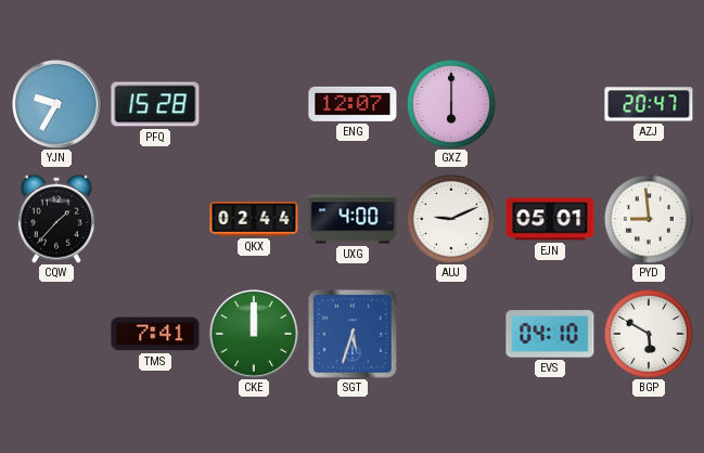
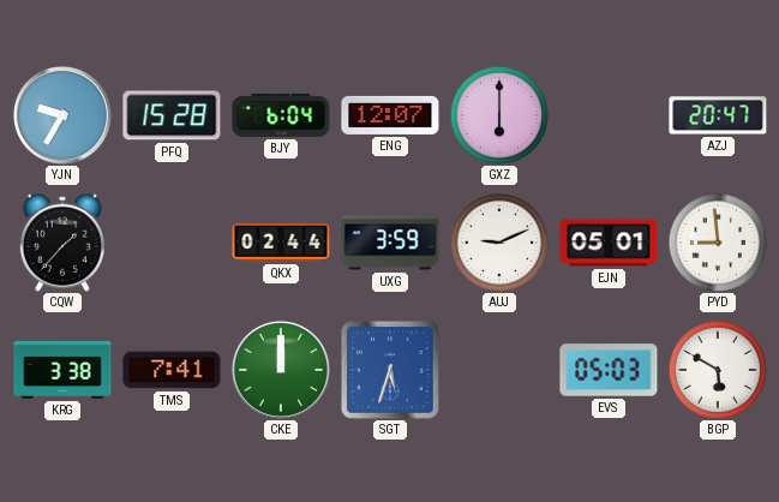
BJY: none -> 6:04 (281, 115)
UXG: 4:00 -> 3:59 (390, 243)
KRG: none -> 3:38 (62, 370)
EVS: 04:10 -> 05:03 (609, 370)
